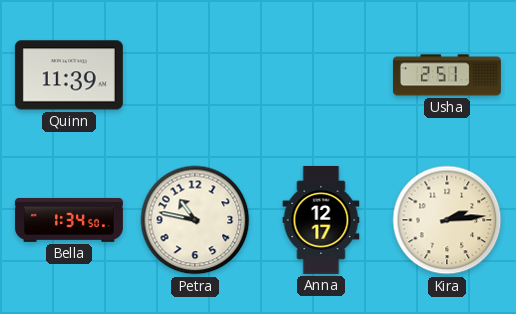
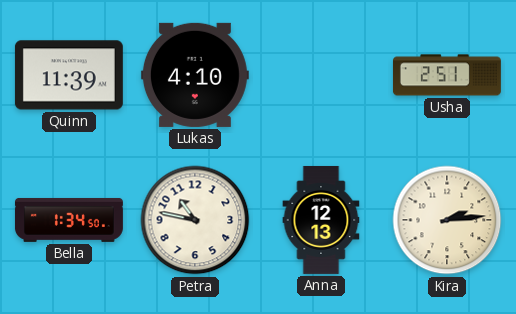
Lukas: none -> 4:10 (195, 75)
Anna: 12:17 -> 12:13 (321, 220)
